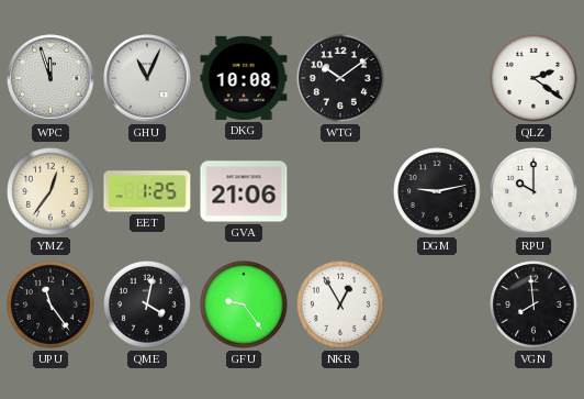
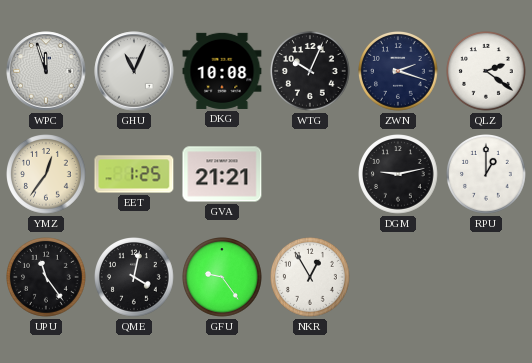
WTG: 10:09 -> 10:04 (311, 72)
ZWN: none -> 2:18 (399, 72)
GVA: 21:06 -> 21:21 (222, 174)
RPU: 10:00 -> 1:00 (487, 175)
VGN: 7:59 -> none (535, 306)
